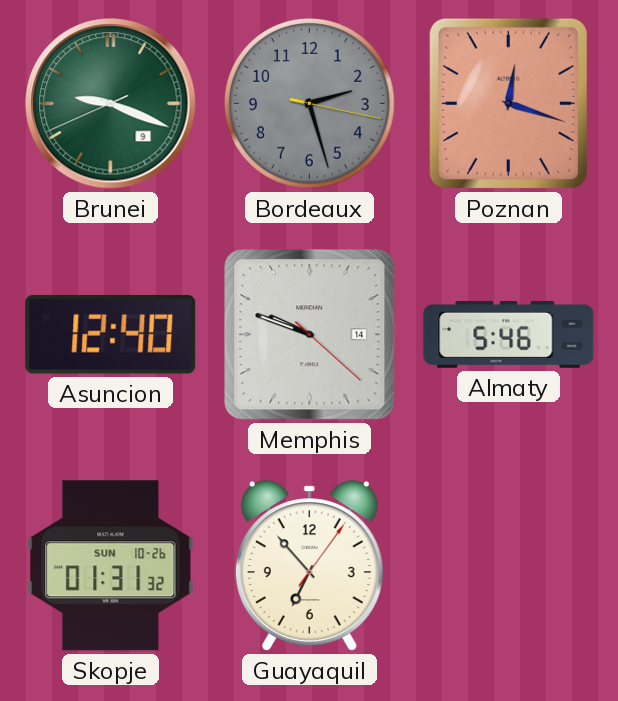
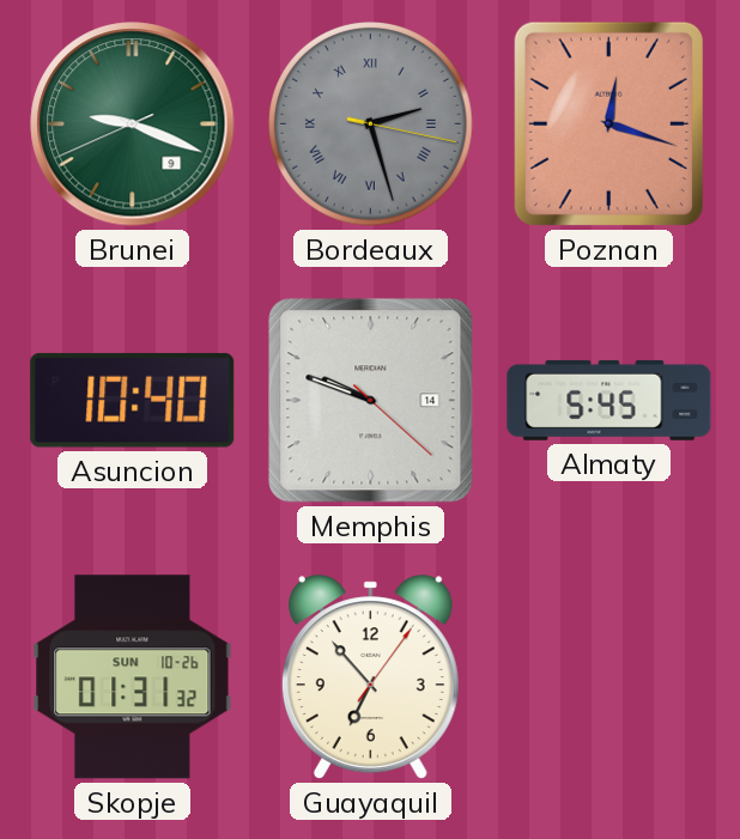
Bordeaux numerals: Arabic -> Roman (371, 124)
Asuncion: 12:40 -> 10:40 (133, 400)
Almaty: 5:46 -> 5:45 (609, 400)
